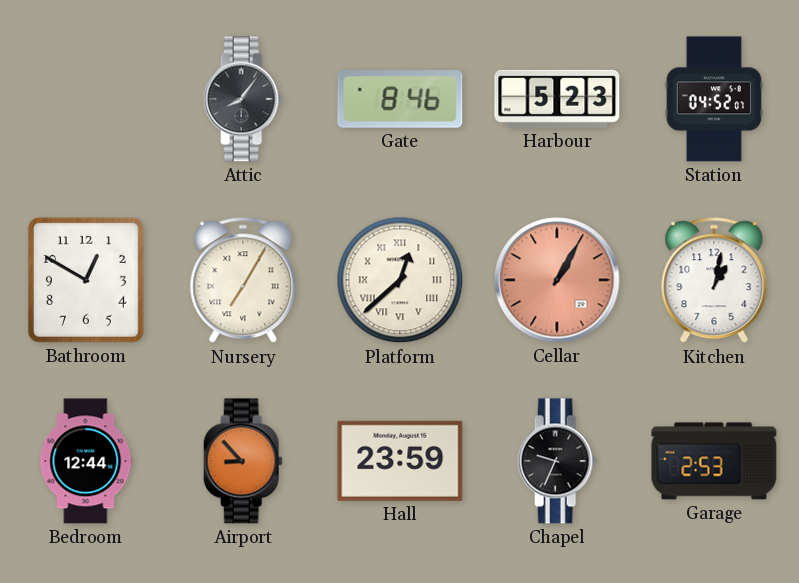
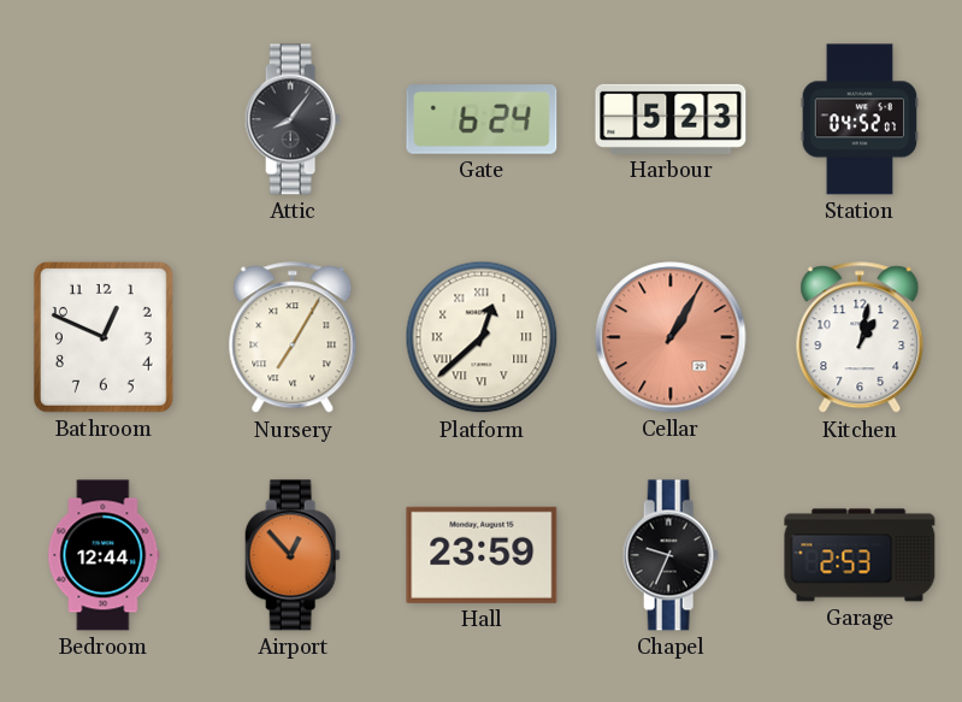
Gate: 8:46 -> 6:24 (482, 119)
Bathroom: 12:50 -> 12:49 (104, 337)
Airport: 8:53 -> 12:53 (293, 555)
